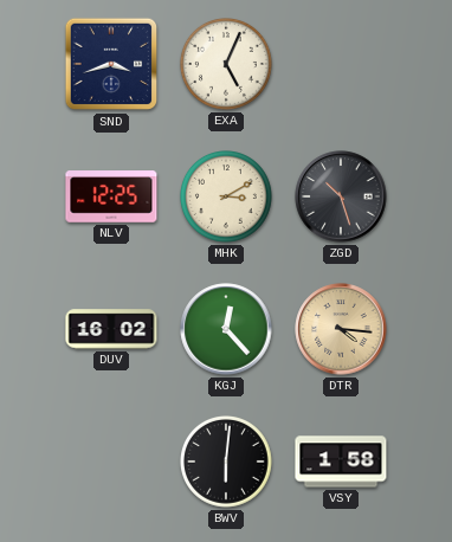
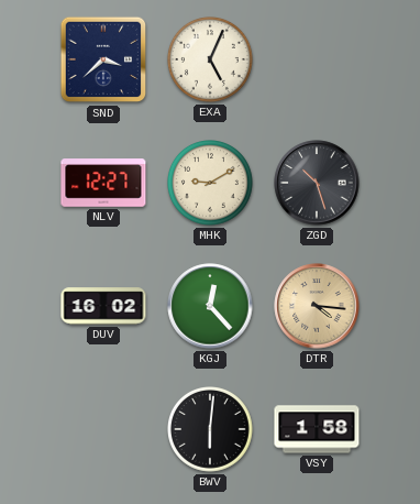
SND: 3:42 -> 3:38 (103, 59)
NLV: 12:25 -> 12:27 (103, 183)
MHK: 3:10 -> 9:10 (211, 184)
